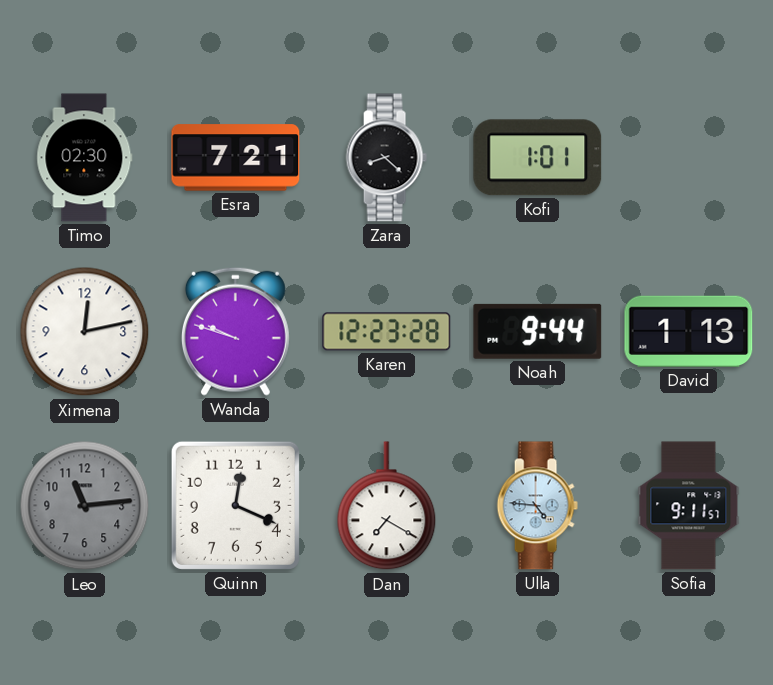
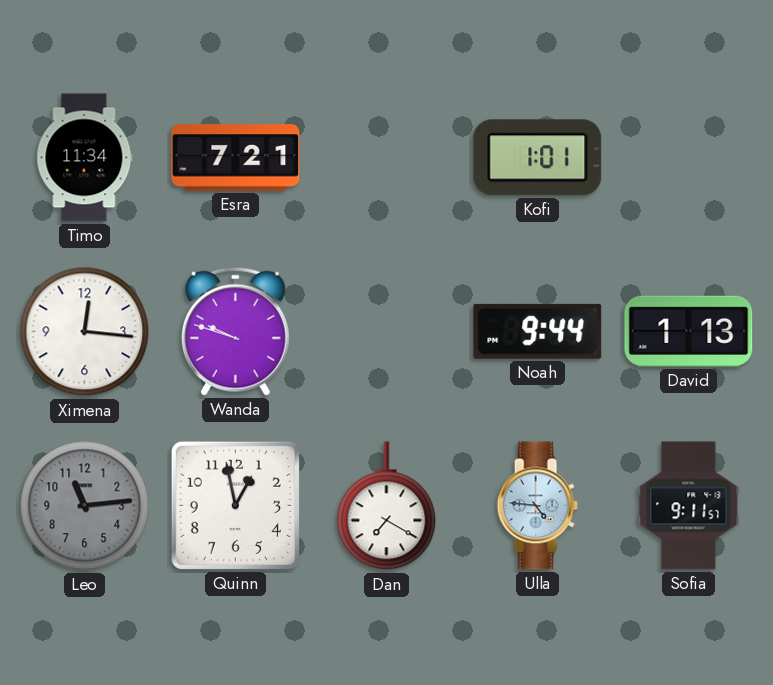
Timo: 02:30 -> 11:34 (85, 158)
Zara: 8:22 -> none (386, 158)
Ximena: 12:13 -> 12:16 (85, 332)
Karen: 12:23 -> none (387, 332)
Quinn: 12:19 -> 12:58 (235, 505)
